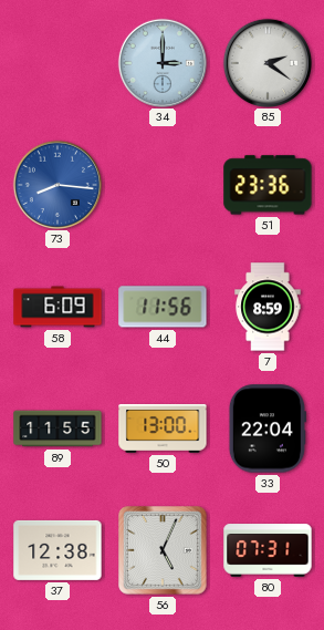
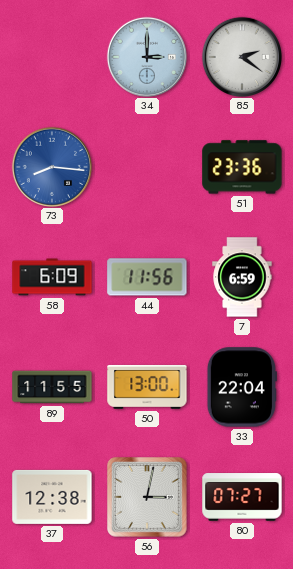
7: 8:59 -> 6:59 (242, 277)
56: 5:04 -> 3:02 (147, 497)
80: 07:31 -> 07:27 (242, 497)
